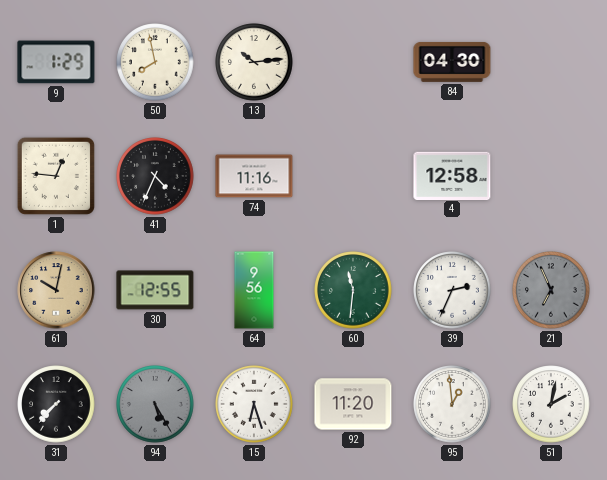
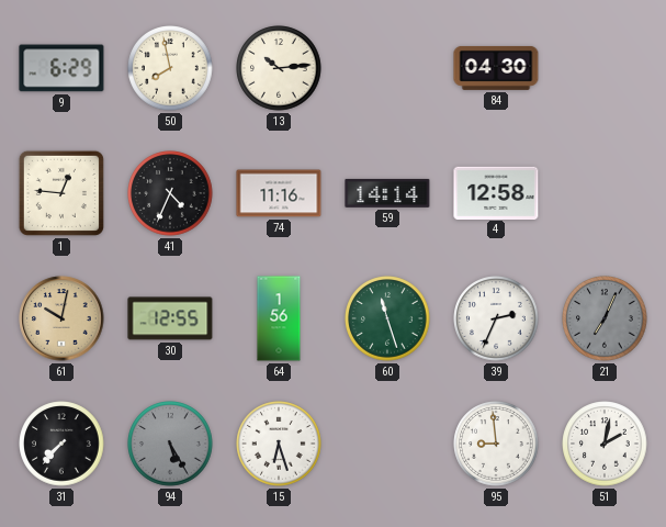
9: 1:29 -> 6:29 (61, 68)
59: none -> 14:14 (387, 193)
64: 9:56 -> 1:56 (279, 318)
60: 11:31 -> 11:27 (387, 318)
21: 6:56 -> 7:04 (605, 318)
92: 11:20 -> none (353, 404)
95: 12:59 -> 8:59 (496, 444)
